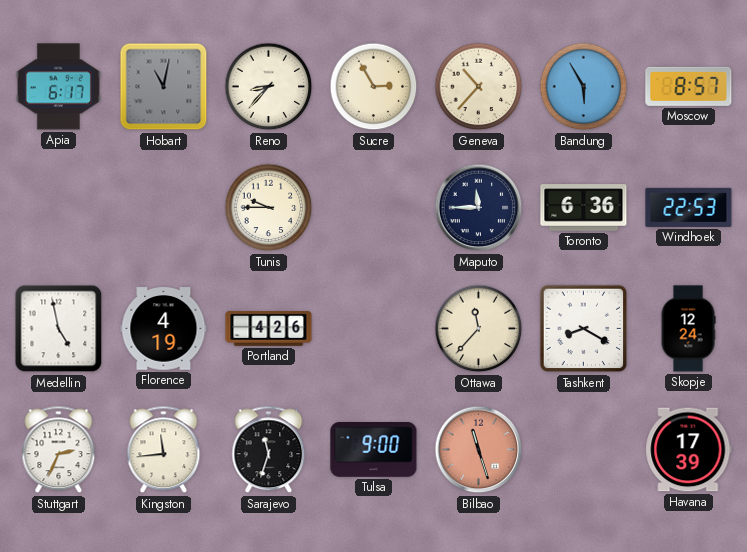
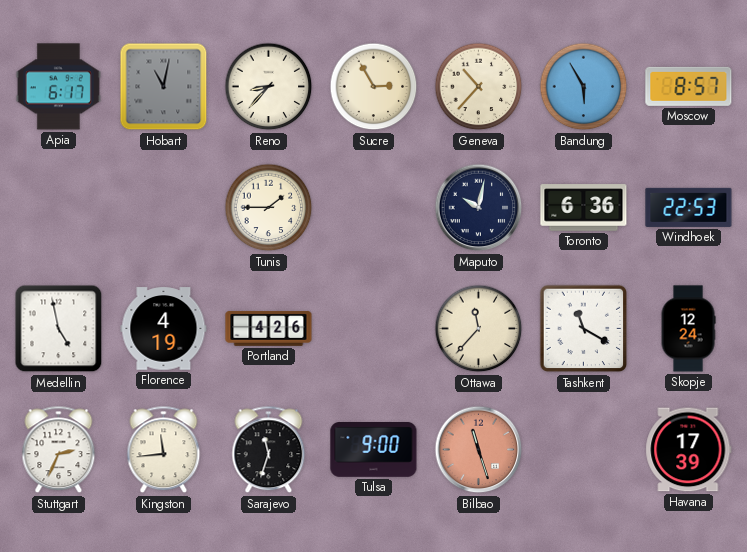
Tunis: 9:45 -> 1:45 (269, 208)
Maputo: 11:45 -> 10:02 (479, 208)
Tashkent: 8:20 -> 11:20 (584, 329)
